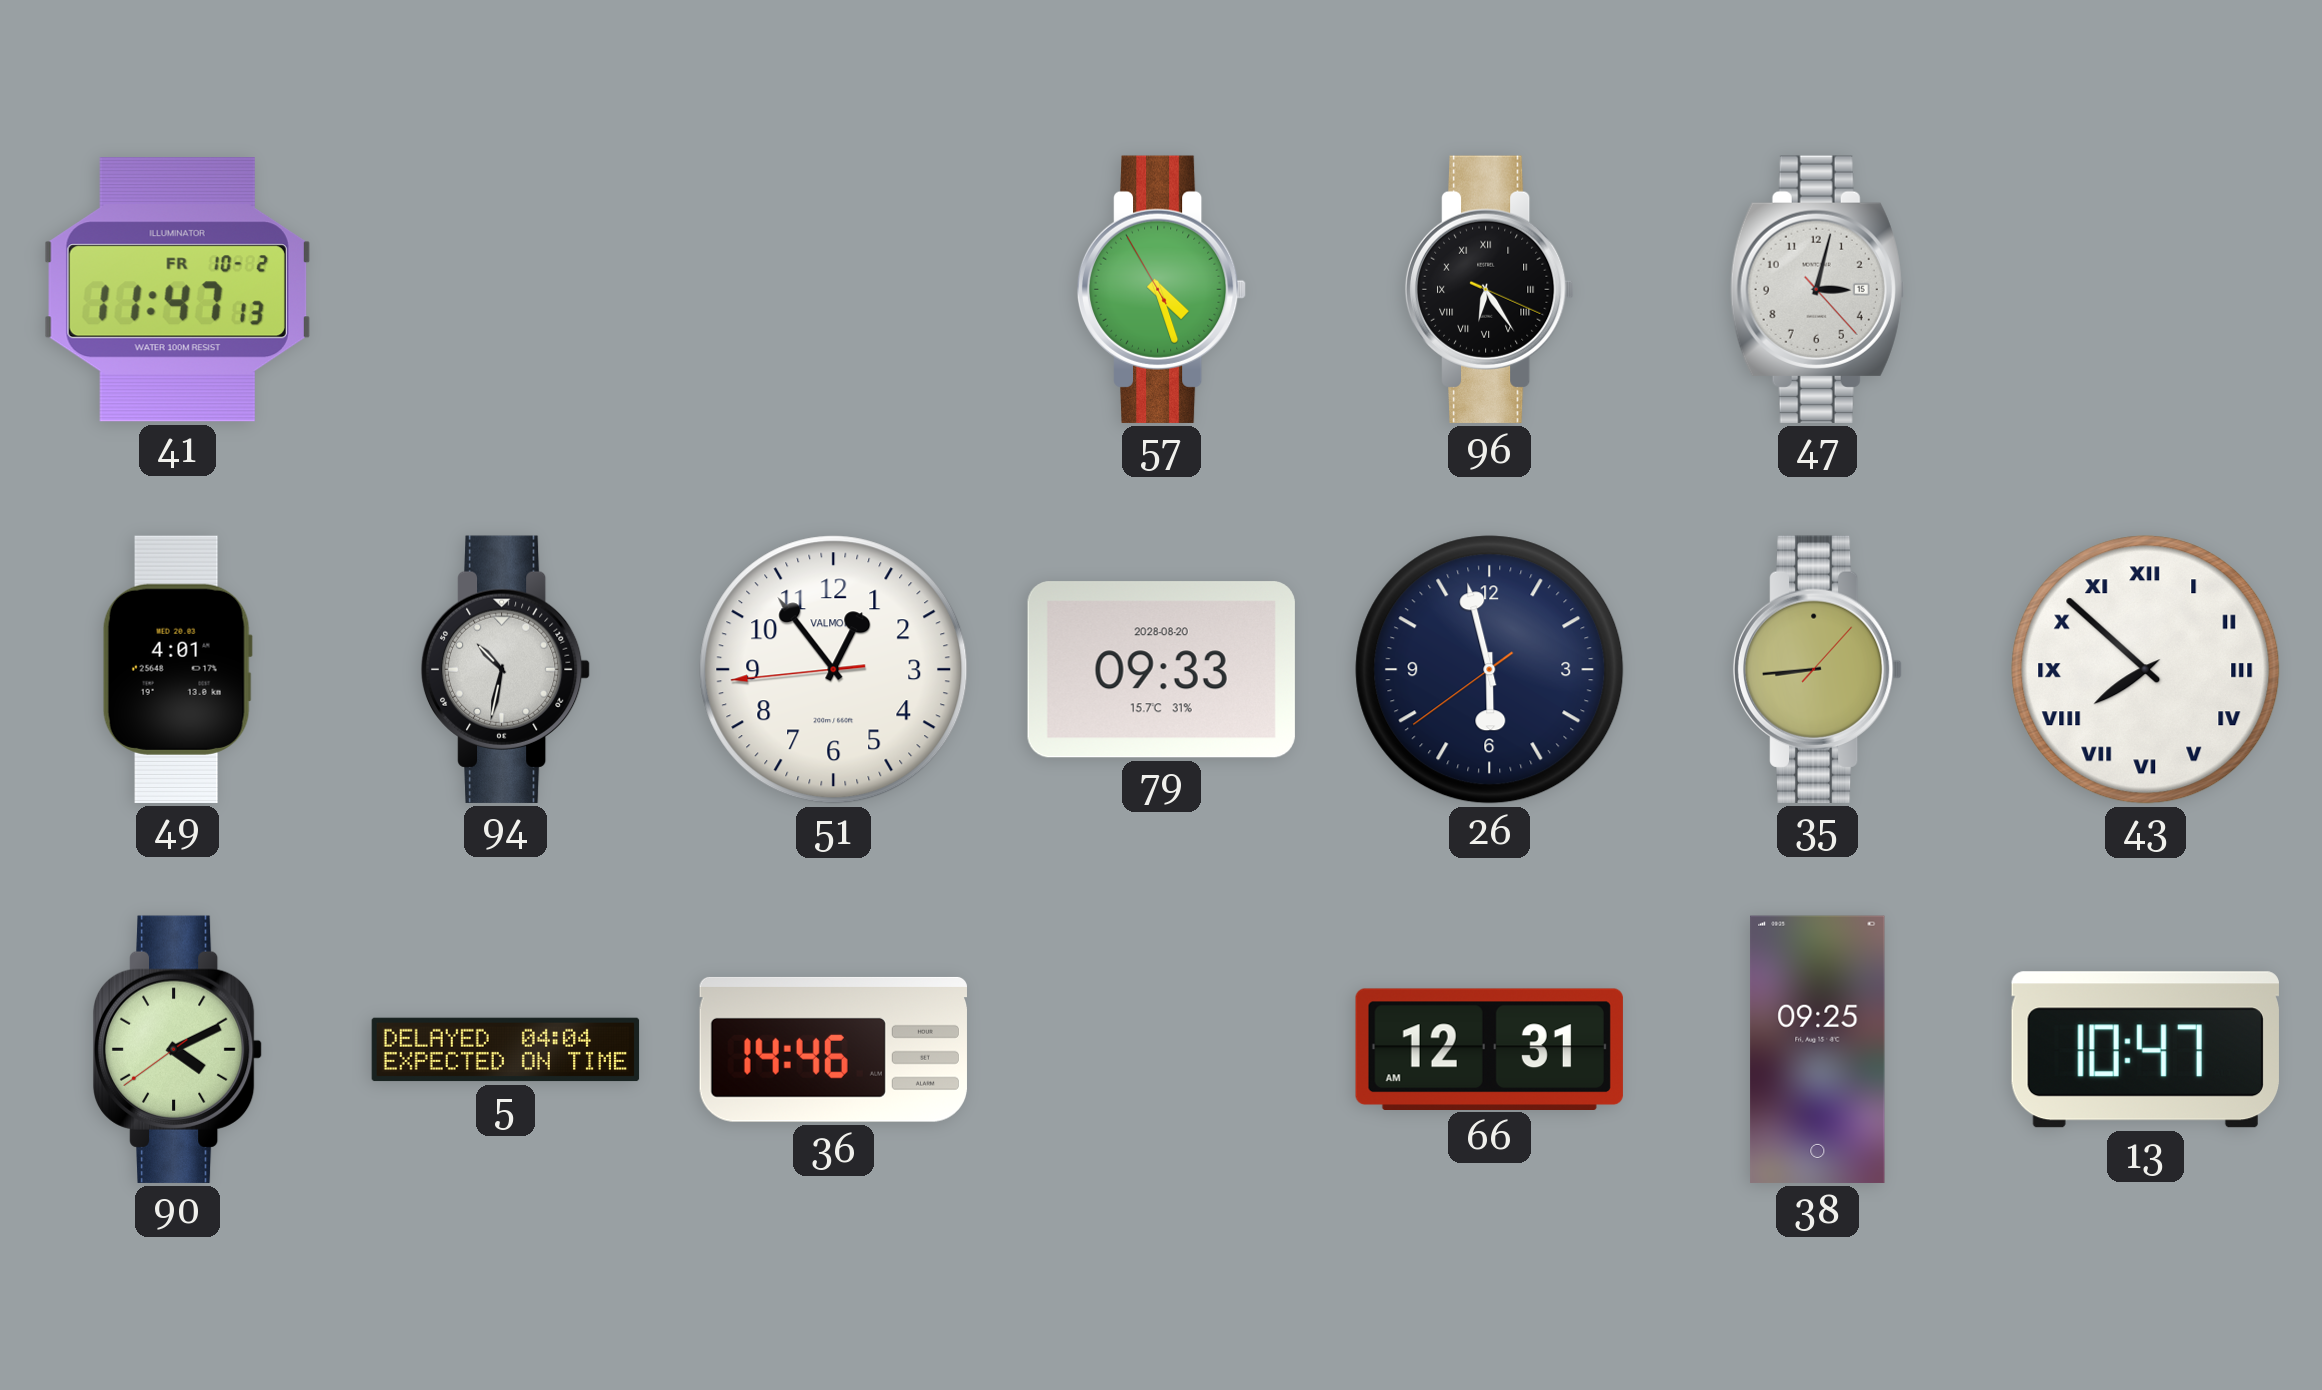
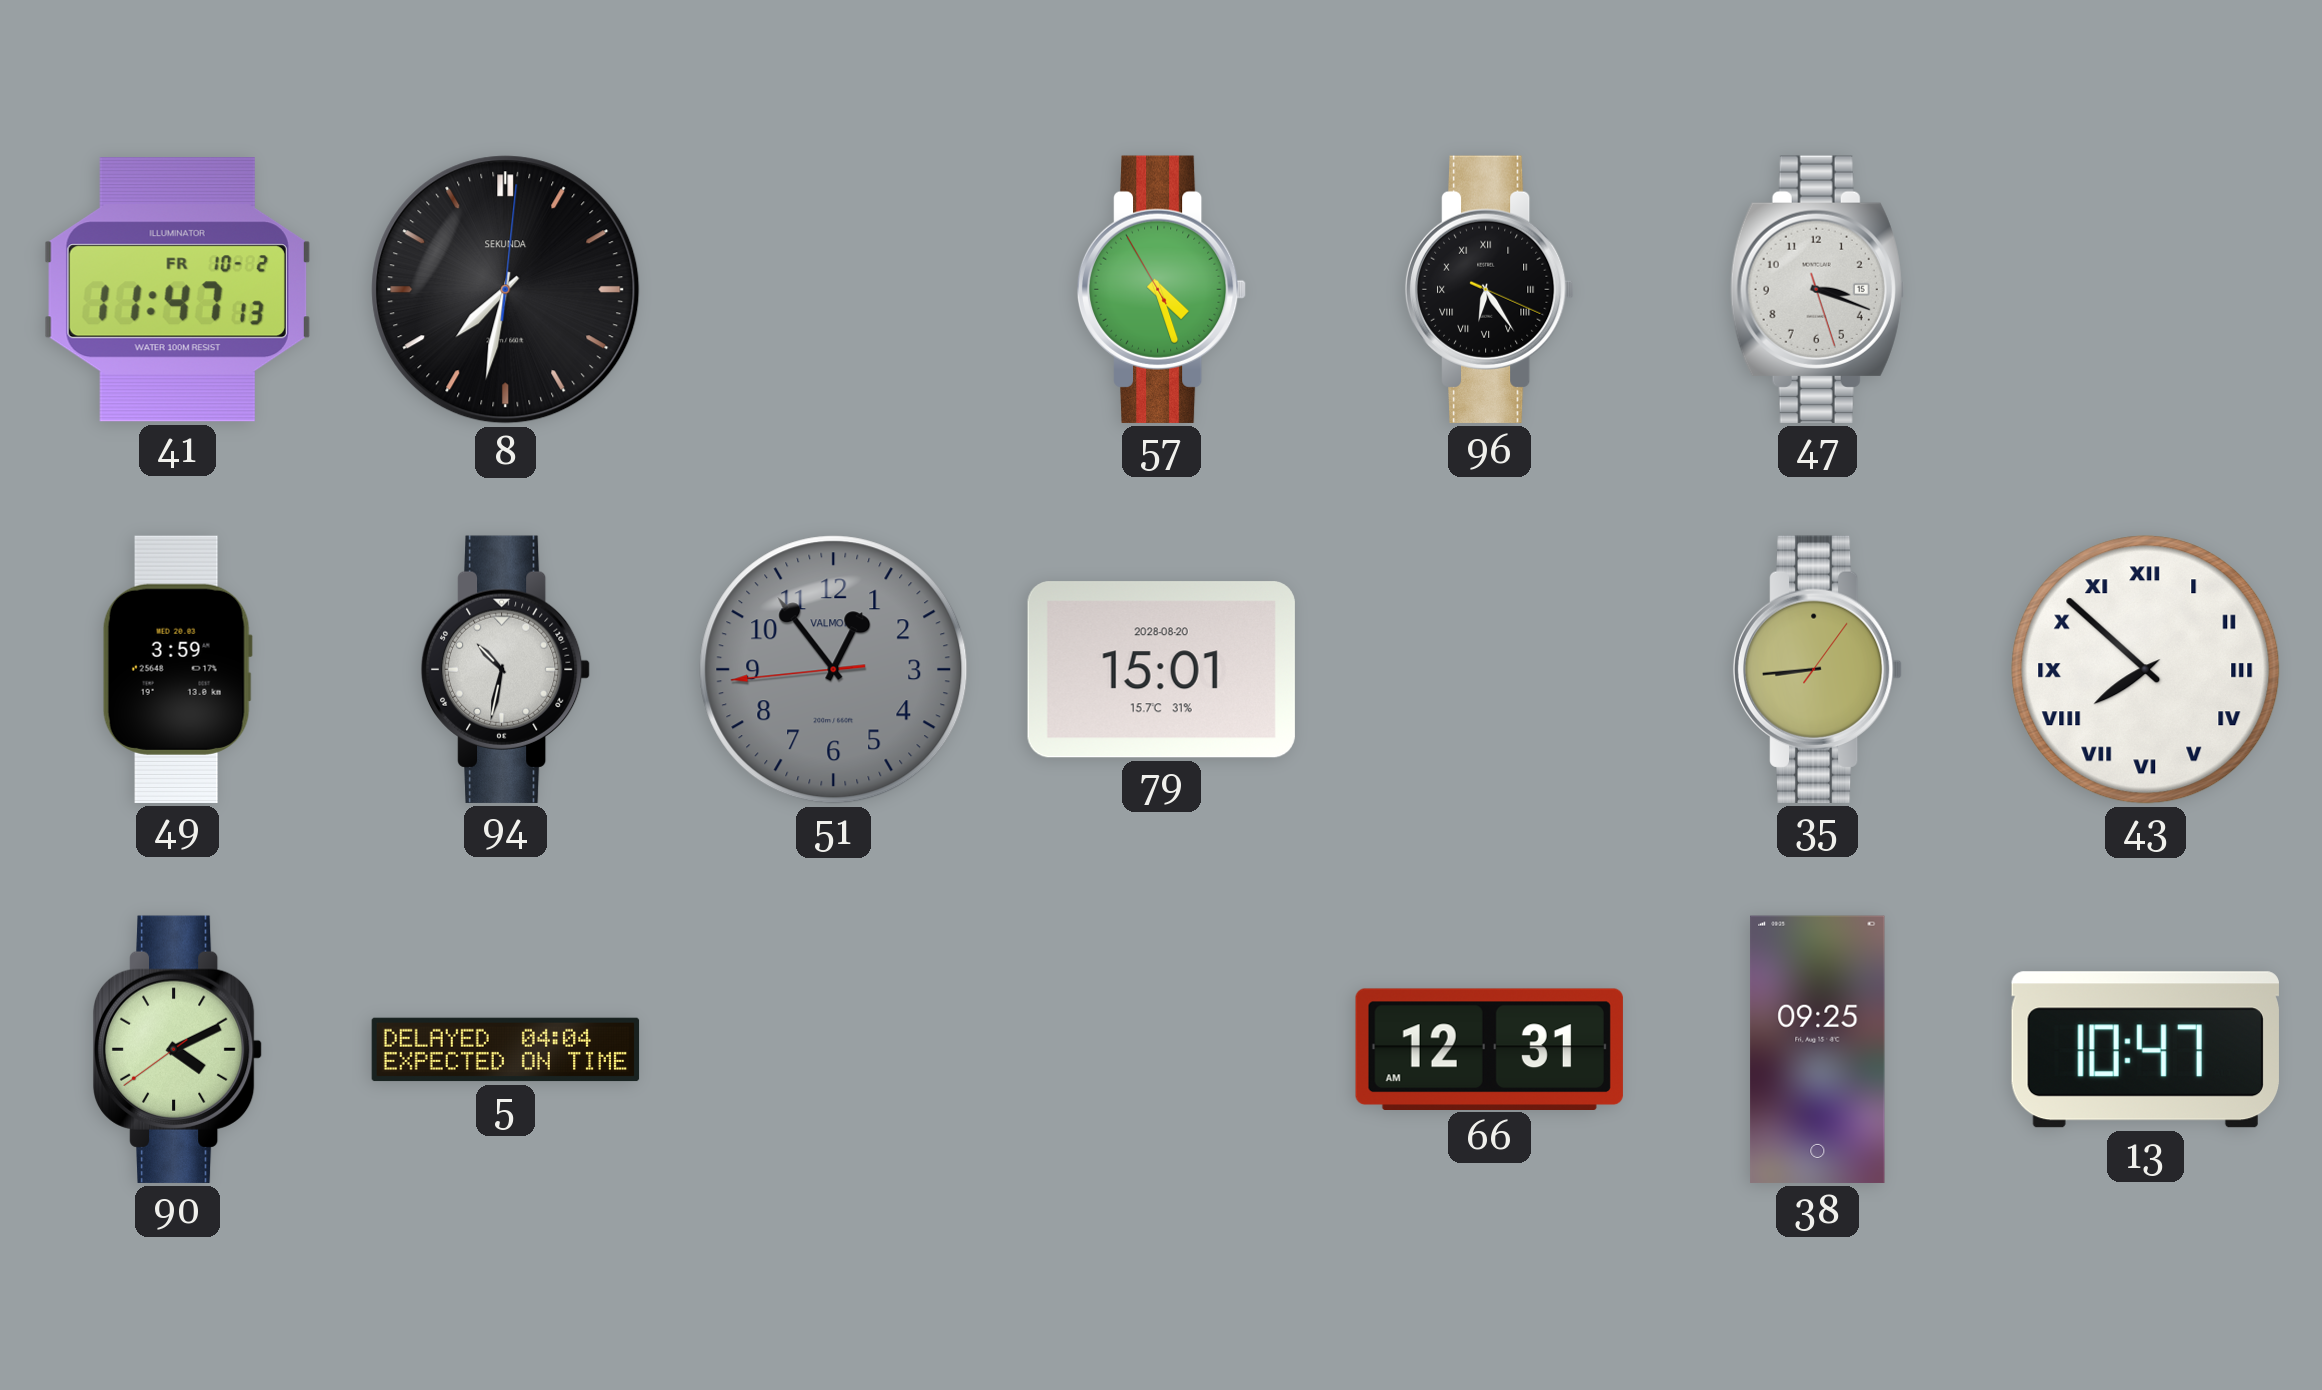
8: none -> 7:32 (506, 290)
47: 3:02 -> 3:18 (1817, 289)
49: 4:01 -> 3:59 (177, 669)
51 dial: white -> grey (834, 670)
79: 09:33 -> 15:01 (1161, 670)
26: 5:57 -> none (1490, 670)
35: 8:44:07 -> 8:44:06 (1818, 669)
36: 14:46 -> none (833, 1049)
